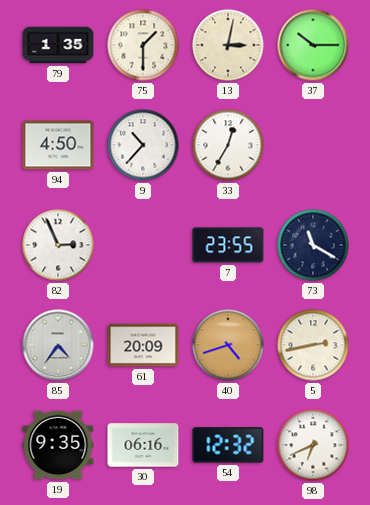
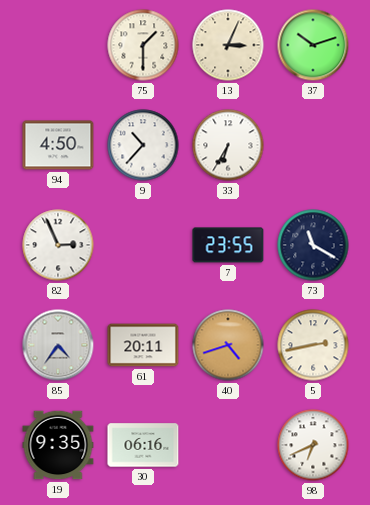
79: 1:35 -> none (58, 45)
13: 3:02 -> 3:04 (228, 45)
37: 10:15 -> 10:12 (313, 45)
33: 12:35 -> 6:35 (228, 145)
61: 20:09 -> 20:11 (143, 345)
54: 12:32 -> none (228, 445)
